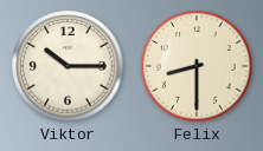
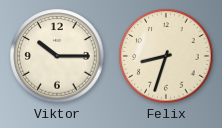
Felix: 8:30 -> 8:33 (166, 56)
